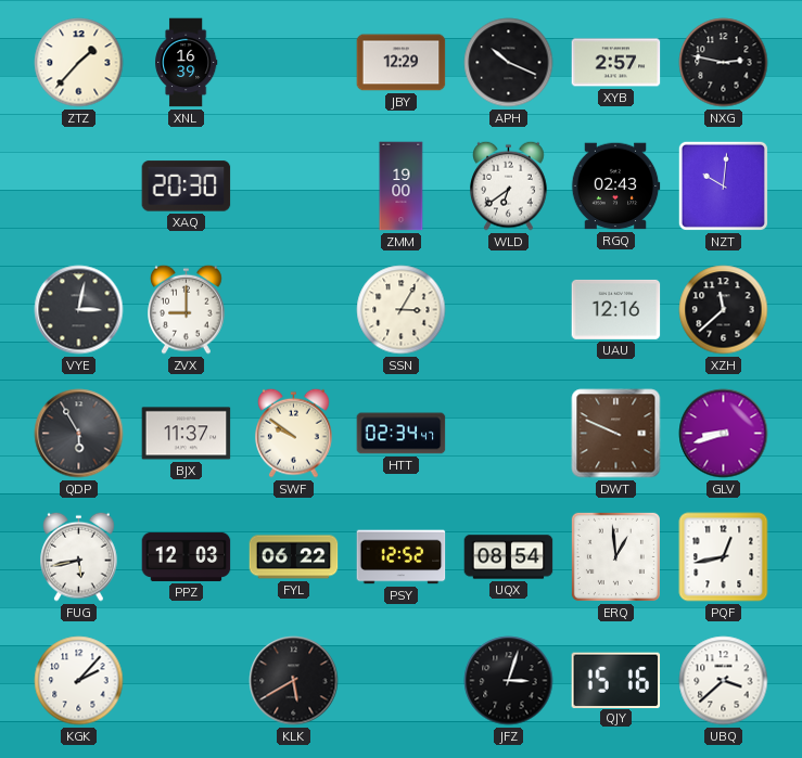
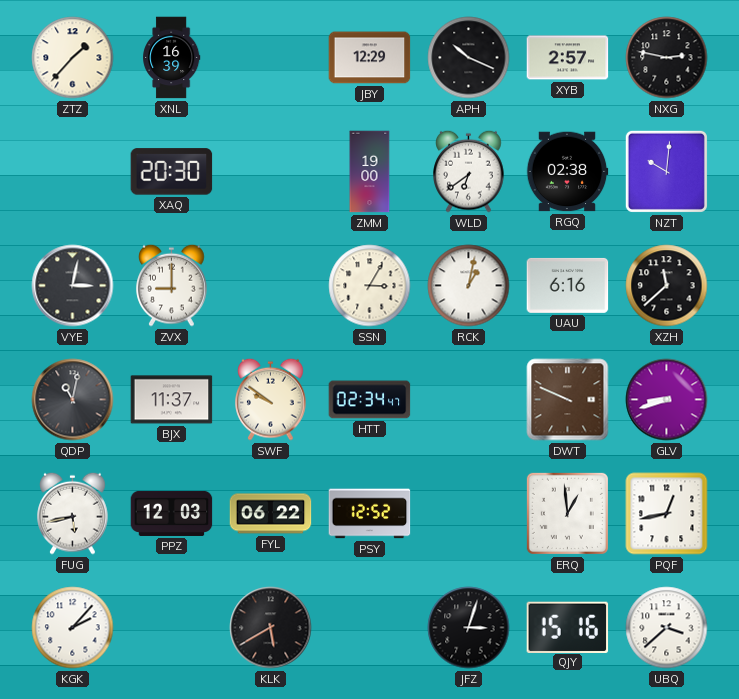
RGQ: 02:43 -> 02:38 (567, 172)
RCK: none -> 1:02 (469, 286)
UAU: 12:16 -> 6:16 (568, 285)
QDP: 5:55 -> 11:02 (73, 400)
UQX: 08:54 -> none (509, 557)
